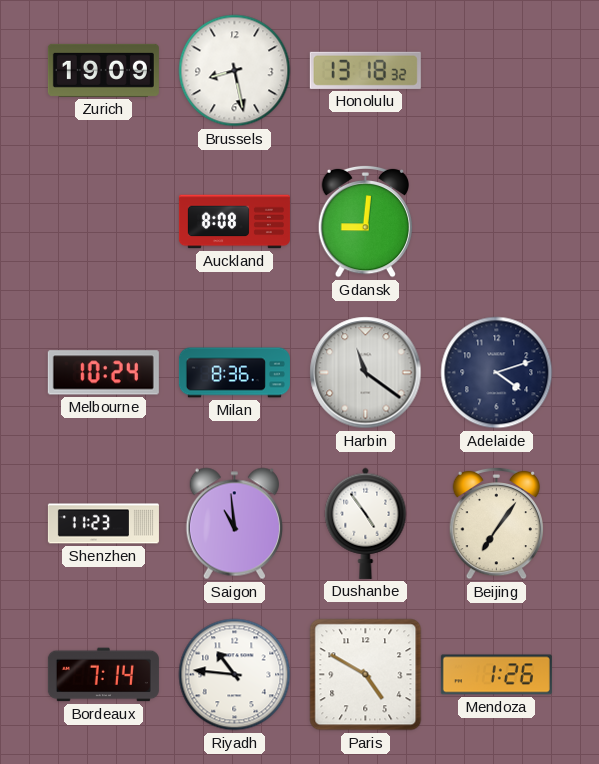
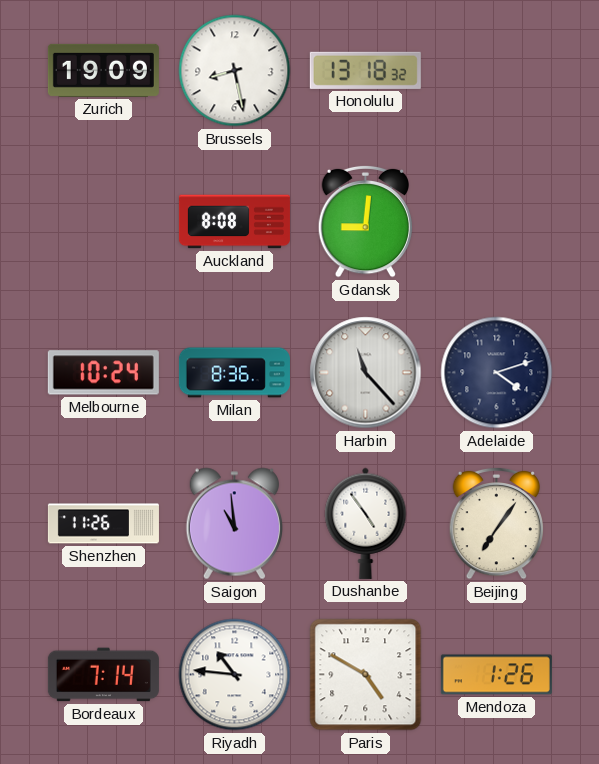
Harbin: 11:21 -> 11:23 (366, 373)
Shenzhen: 11:23 -> 11:26 (103, 524)
